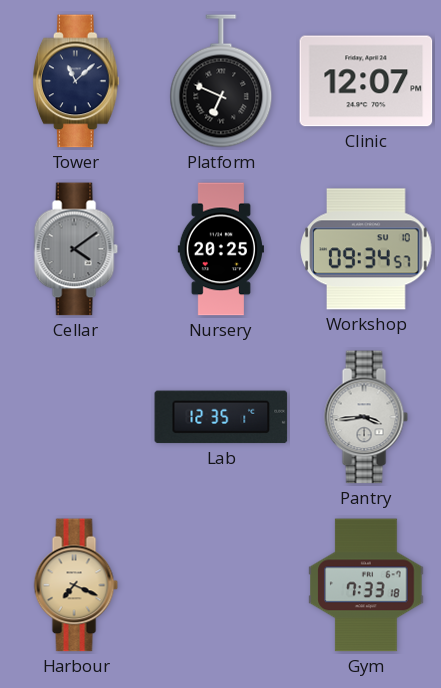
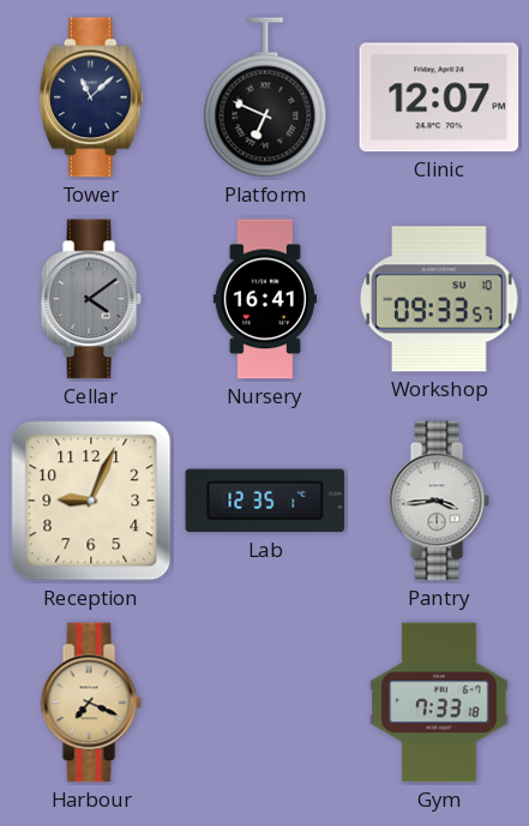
Nursery: 20:25 -> 16:41 (265, 299)
Workshop: 09:34 -> 09:33 (439, 299)
Reception: none -> 9:04 (91, 501)
